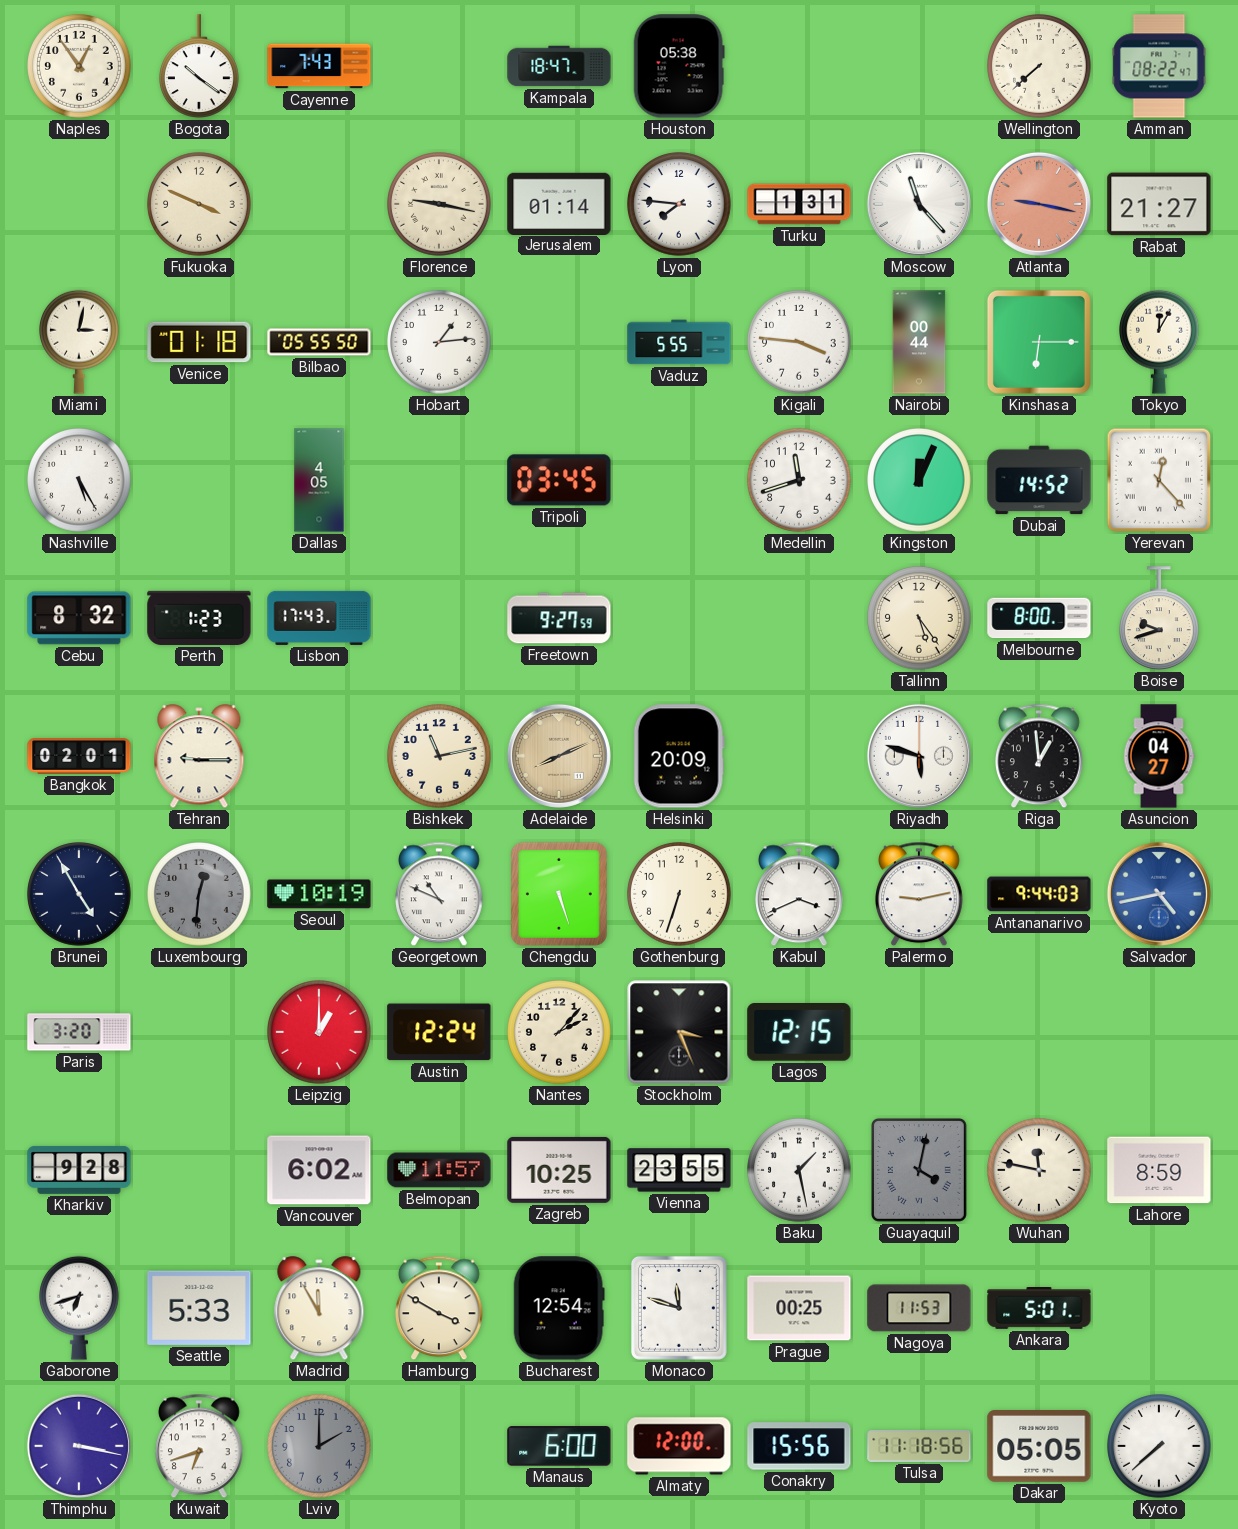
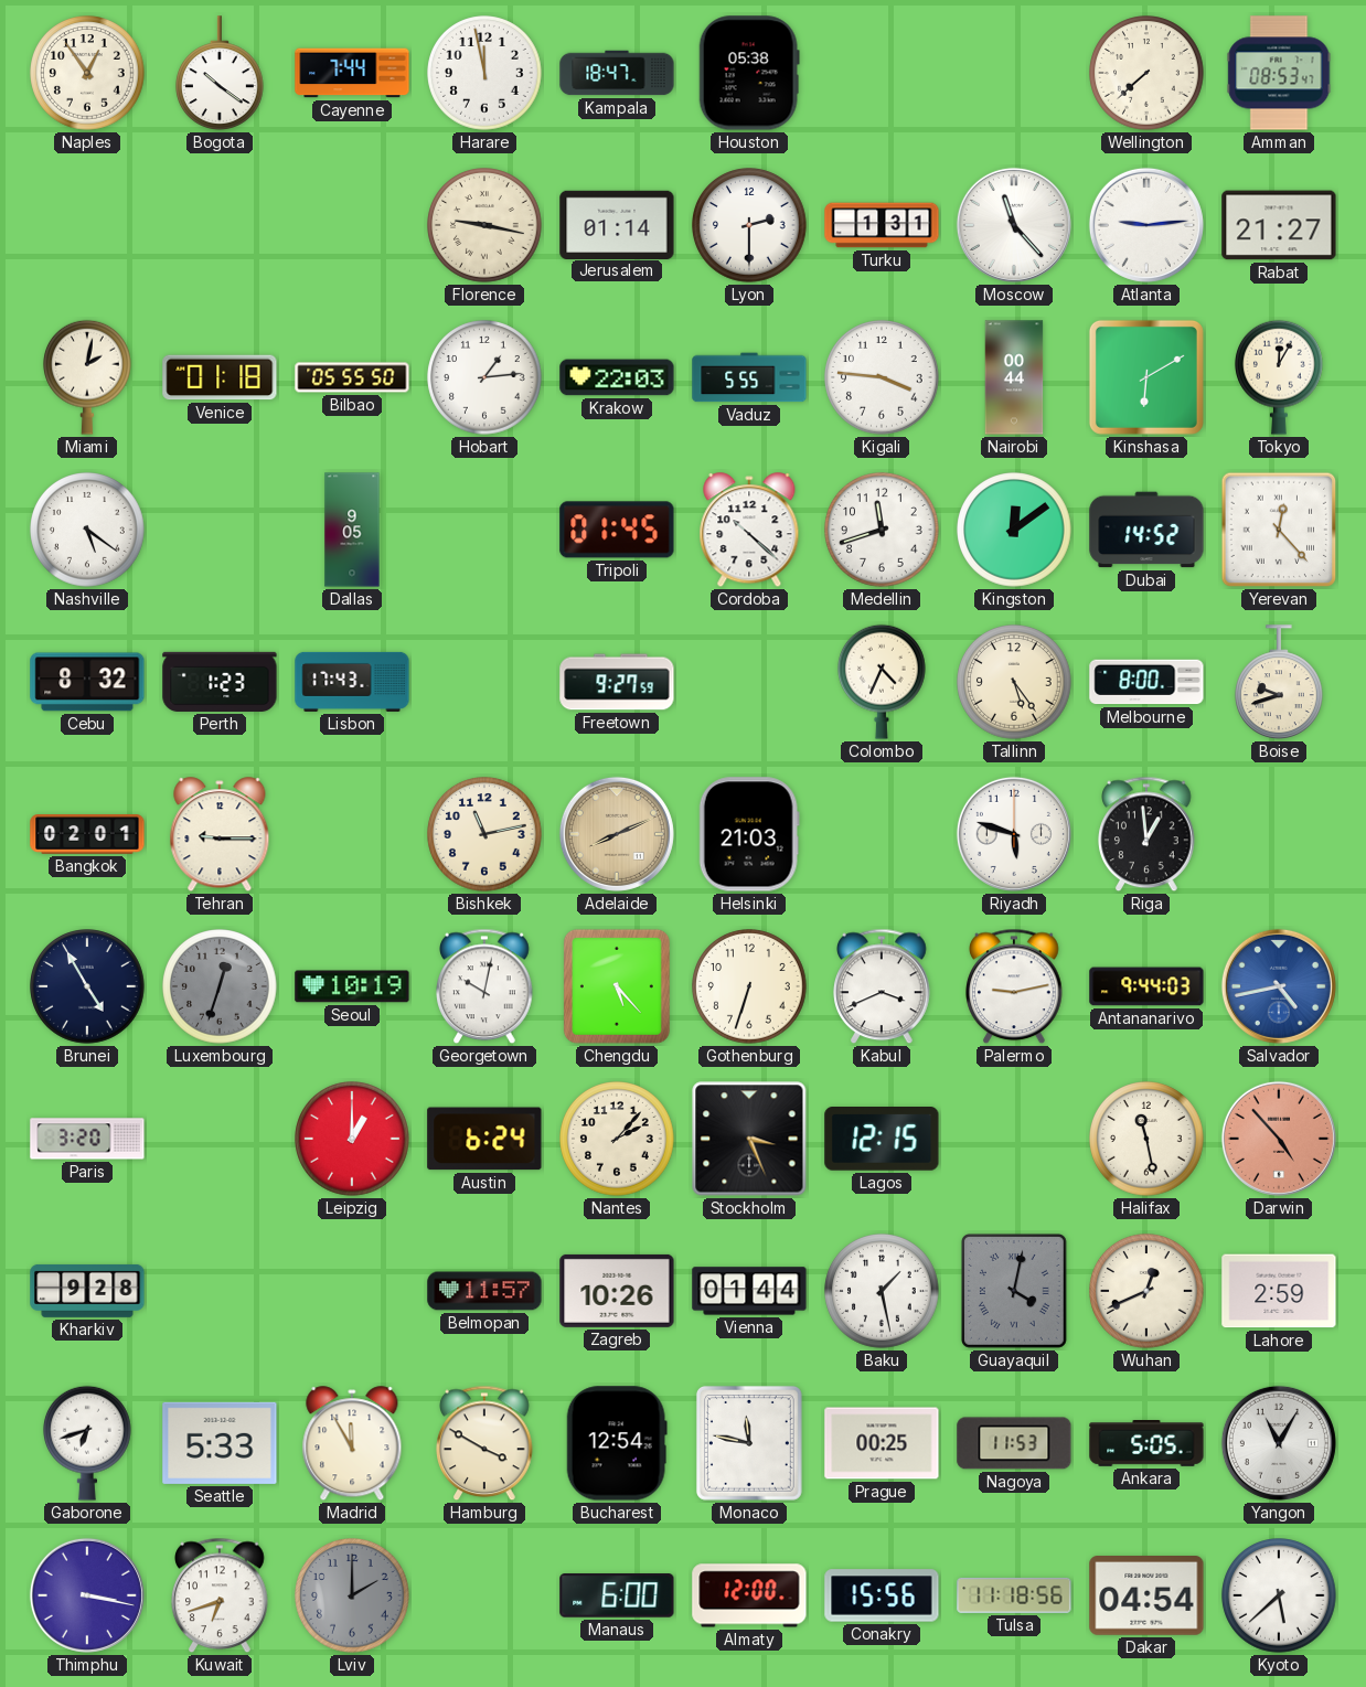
Cayenne: 7:43 -> 7:44 (352, 73)
Harare: none -> 11:58 (484, 73)
Amman: 08:22 -> 08:53 (1279, 73)
Fukuoka: 3:49 -> none (199, 204)
Lyon: 7:46 -> 2:30 (749, 225)
Atlanta: 9:17 -> 9:14 (1146, 225)
Atlanta dial: salmon -> white (1146, 225)
Miami: 3:02 -> 2:02 (88, 377)
Krakow: none -> 22:03 (617, 377)
Kinshasa: 6:15 -> 6:10 (1146, 377)
Nashville: 5:25 -> 5:21 (87, 530)
Dallas: 4:05 -> 9:05 (352, 530)
Tripoli: 03:45 -> 01:45 (617, 530)
Cordoba: none -> 10:22 (749, 531)
Kingston: 12:04 -> 12:09 (1014, 530)
Colombo: none -> 4:34 (883, 682)
Helsinki: 20:09 -> 21:03 (749, 834)
Asuncion: 04:27 -> none (1159, 756)
Luxembourg: 12:31 -> 12:33 (220, 986)
Georgetown: 10:49 -> 10:02 (484, 986)
Chengdu: 5:27 -> 5:23 (617, 986)
Austin: 12:24 -> 6:24 (484, 1139)
Halifax: none -> 11:28 (1146, 1139)
Darwin: none -> 4:53 (1279, 1139)
Vancouver: 6:02 -> none (319, 1170)
Zagreb: 10:25 -> 10:26 (617, 1291)
Vienna: 23:55 -> 01:44 (749, 1291)
Wuhan: 11:47 -> 12:41 (1146, 1291)
Lahore: 8:59 -> 2:59 (1279, 1291)
Monaco: 11:48 -> 11:47 (749, 1443)
Ankara: 5:01 -> 5:05 (1146, 1444)
Yangon: none -> 11:05 (1279, 1443)
Dakar: 05:05 -> 04:54 (1146, 1597)
Kyoto: 7:38 -> 5:38 (1279, 1595)
